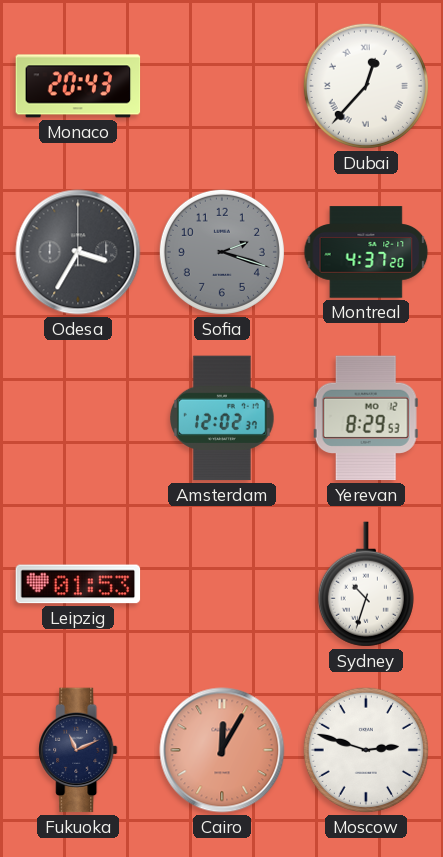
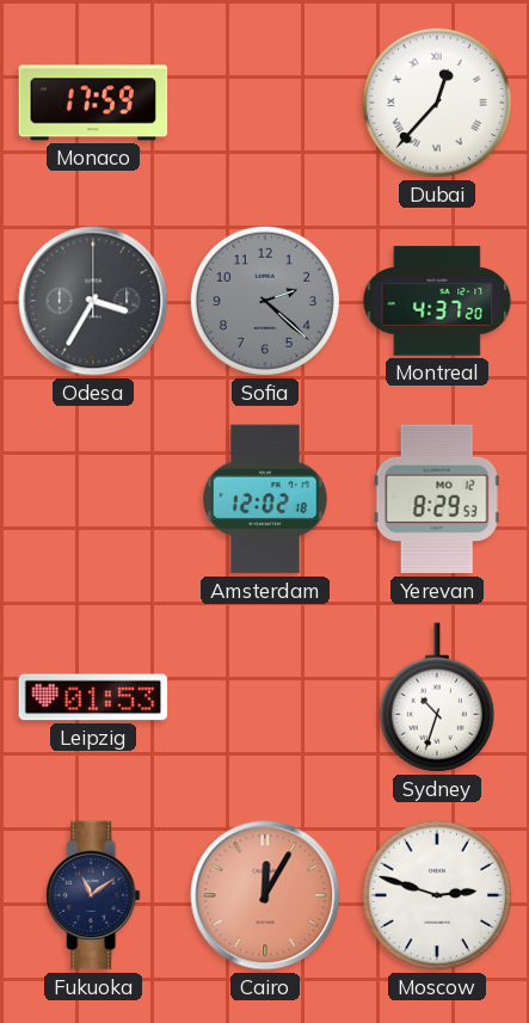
Monaco: 20:43 -> 17:59 (93, 103)
Sofia: 2:18 -> 2:22 (265, 301)
Amsterdam: 12:02:37 -> 12:02:18 (266, 499)
Fukuoka: 11:11 -> 11:09 (93, 895)
